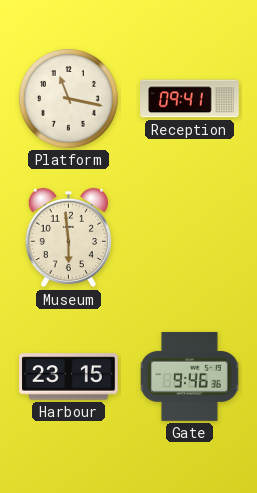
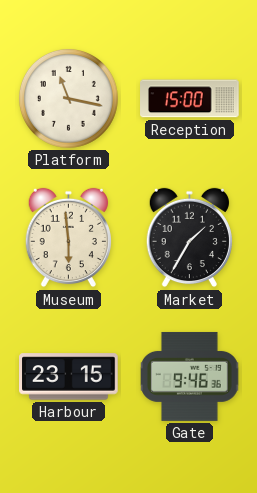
Reception: 09:41 -> 15:00 (190, 99)
Market: none -> 1:35 (189, 238)
